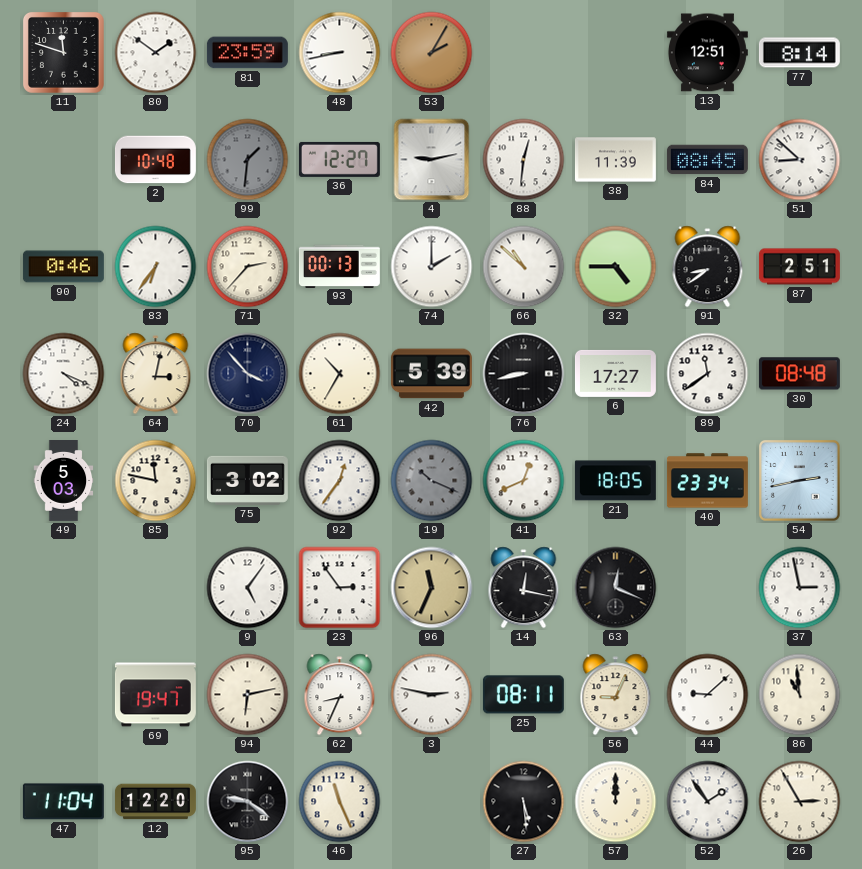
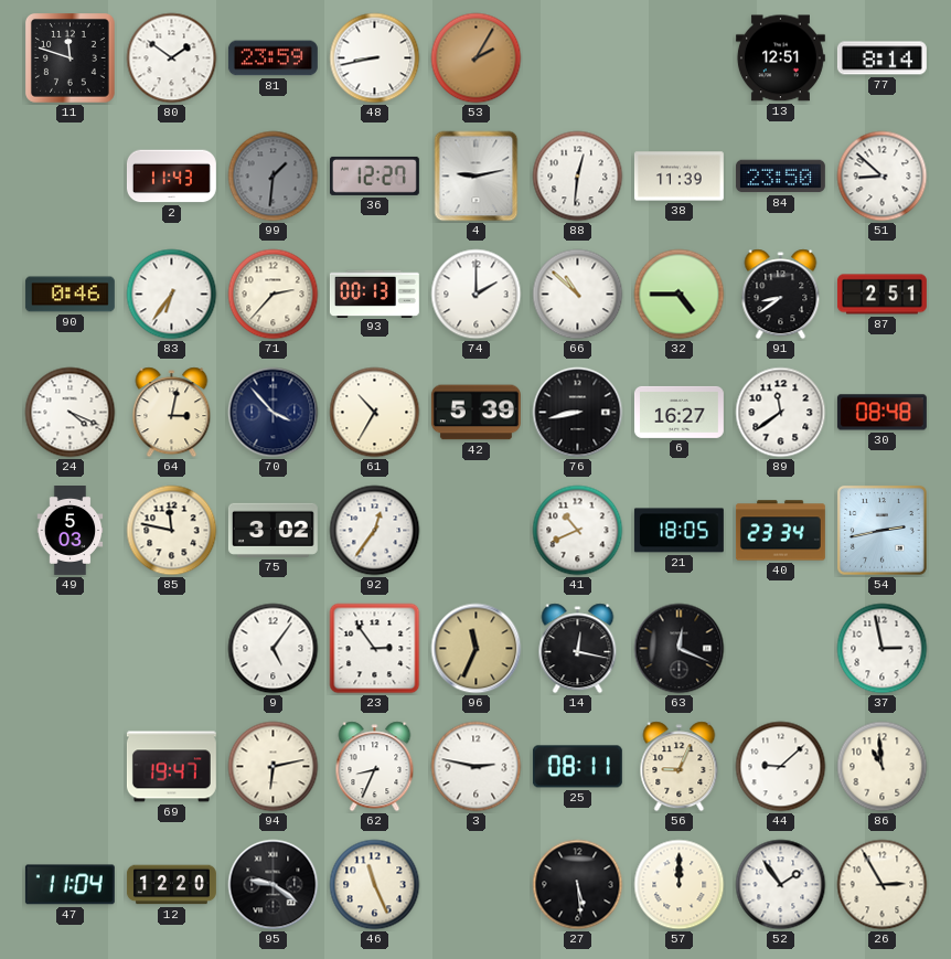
2: 10:48 -> 11:43 (171, 177)
84: 08:45 -> 23:50 (780, 177)
6: 17:27 -> 16:27 (678, 412)
19: 10:19 -> none (432, 481)
41: 12:41 -> 10:41 (578, 531)
